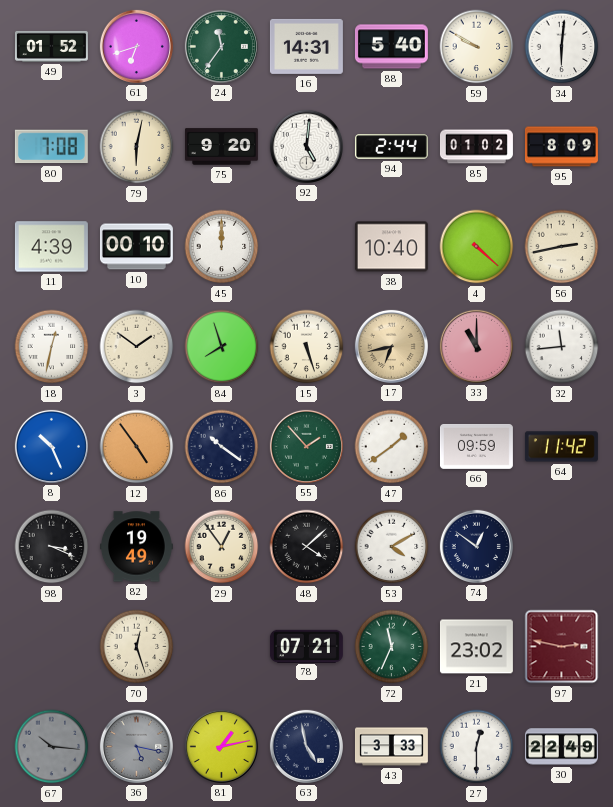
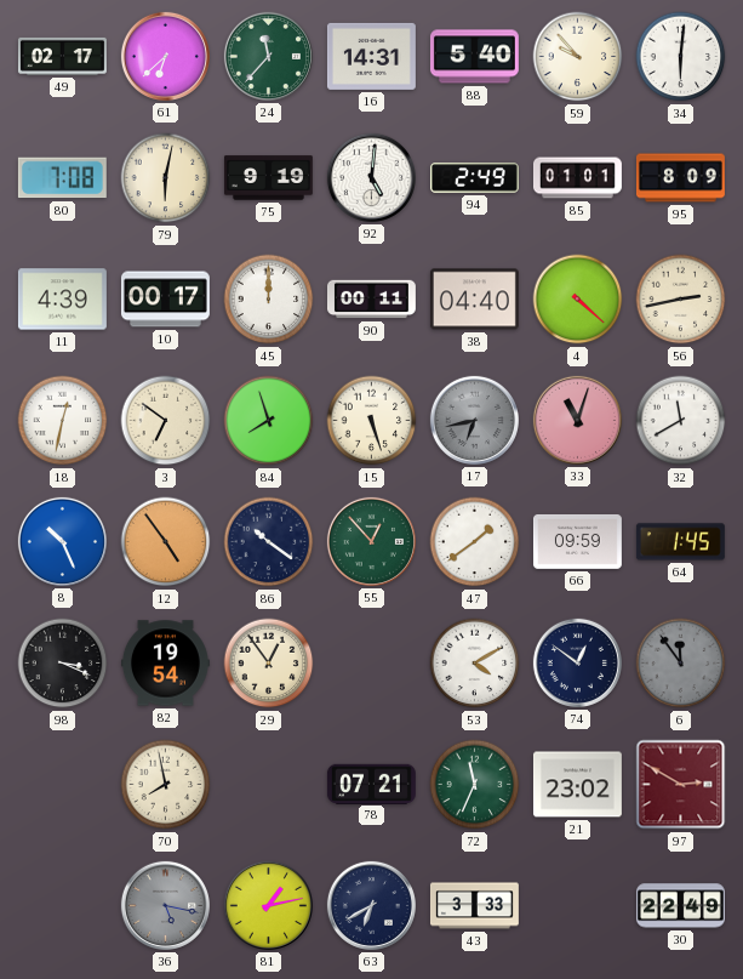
49: 01:52 -> 02:17 (62, 56)
61: 6:42 -> 6:38 (165, 56)
24: 11:36 -> 11:37 (268, 56)
59: 9:50 -> 9:53 (578, 57)
75: 9:20 -> 9:19 (268, 178)
94: 2:44 -> 2:49 (474, 178)
85: 01:02 -> 01:01 (577, 178)
10: 00:10 -> 00:17 (165, 300)
90: none -> 00:11 (371, 300)
38: 10:40 -> 04:40 (474, 300)
3: 1:51 -> 6:51 (166, 421)
17 dial: champagne -> grey (474, 420)
33: 11:00 -> 11:03 (577, 420)
32: 11:44 -> 11:40 (681, 421)
55: 1:53 -> 12:53 (371, 541)
64: 11:42 -> 1:45 (680, 542)
82: 19:49 -> 19:54 (165, 664)
48: 4:08 -> none (307, 547)
6: none -> 11:54 (681, 664)
70: 12:27 -> 7:58 (166, 785)
97: 2:47 -> 2:50 (681, 785)
67: 10:16 -> none (52, 747)
63: 4:58 -> 6:40 (371, 905)
27: 12:30 -> none (477, 747)
